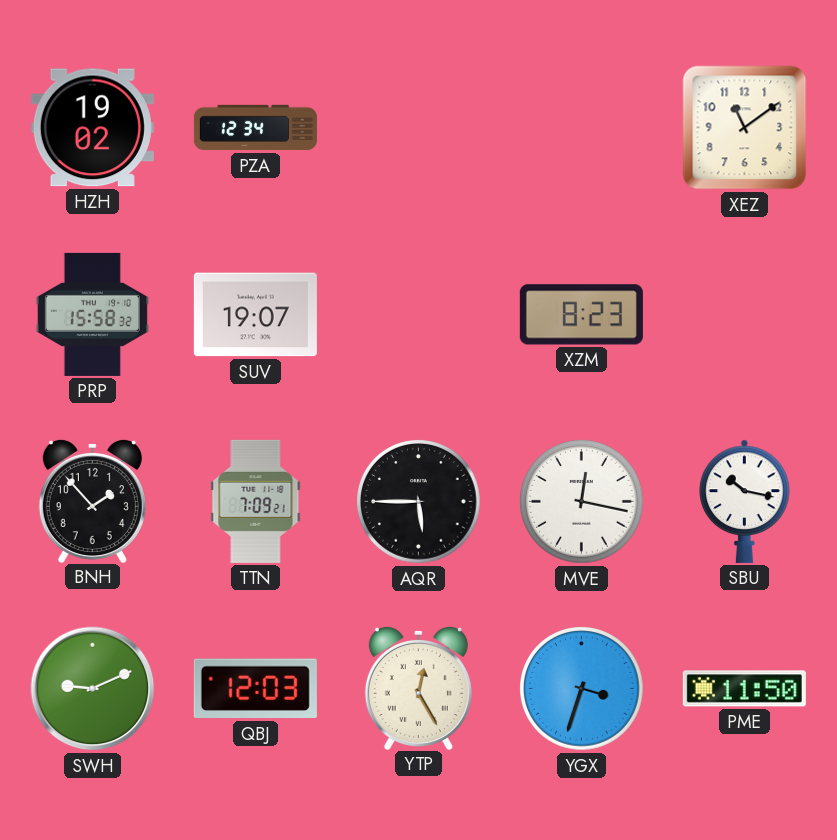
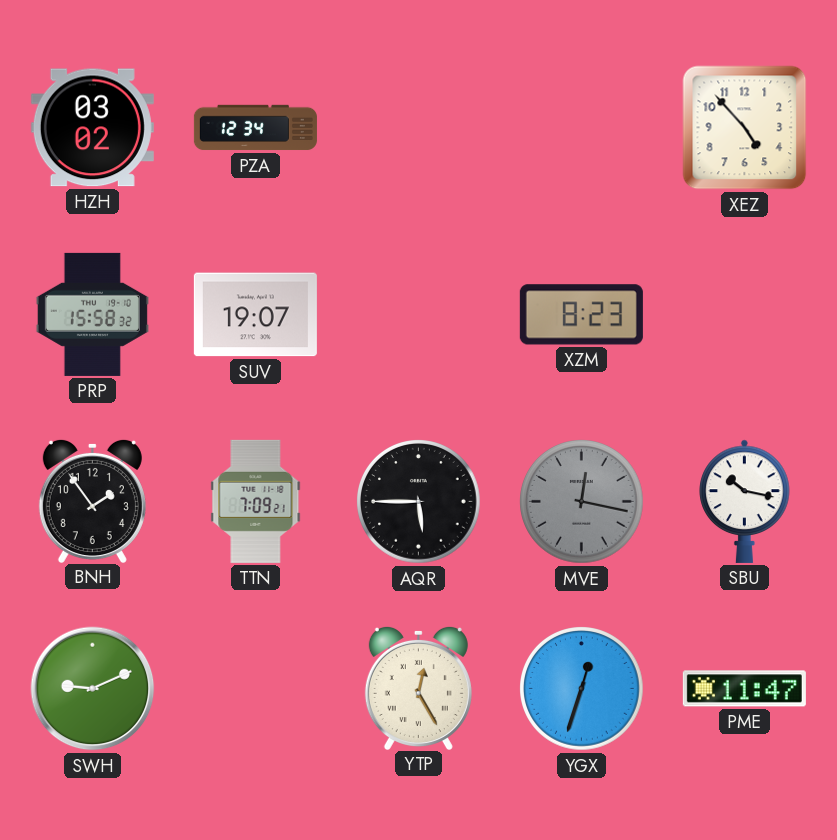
HZH: 19:02 -> 03:02 (92, 128)
XEZ: 11:09 -> 4:53 (745, 128)
BNH: 1:53 -> 1:54 (92, 500)
MVE dial: white -> grey (582, 502)
QBJ: 12:03 -> none (255, 689)
YGX: 3:33 -> 12:33 (582, 689)
PME: 11:50 -> 11:47 (744, 689)
